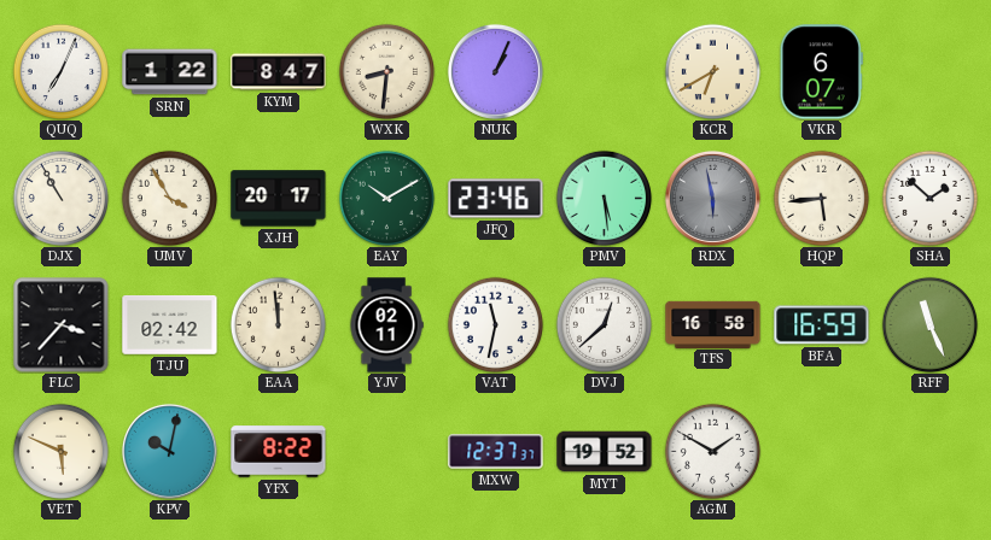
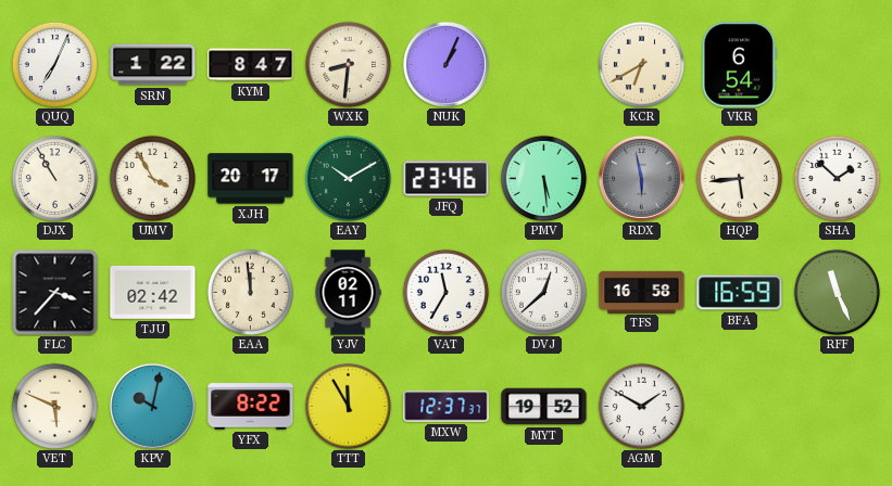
VKR: 6:07 -> 6:54 (739, 65)
VAT: 11:32 -> 11:35 (445, 292)
TTT: none -> 11:55 (348, 406)
